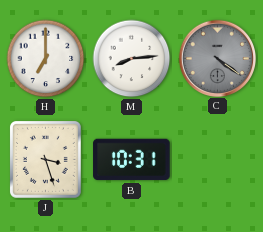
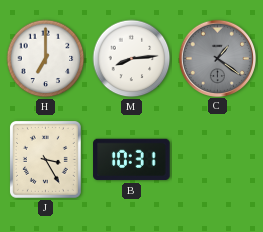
C: 4:21 -> 1:21 (217, 58)
J: 3:27 -> 3:25 (45, 159)
